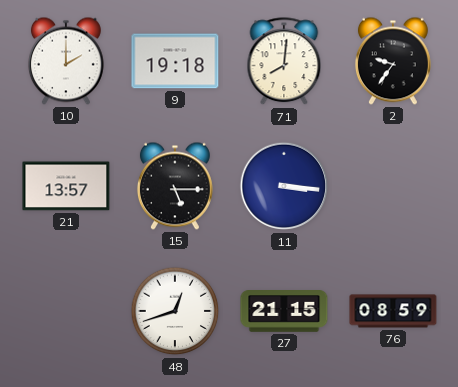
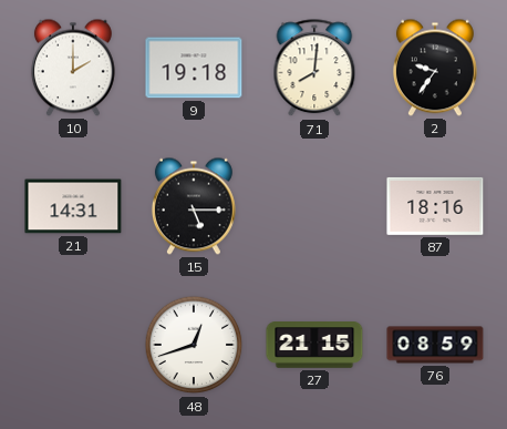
21: 13:57 -> 14:31 (73, 206)
11: 3:16 -> none (284, 186)
87: none -> 18:16 (435, 206)
